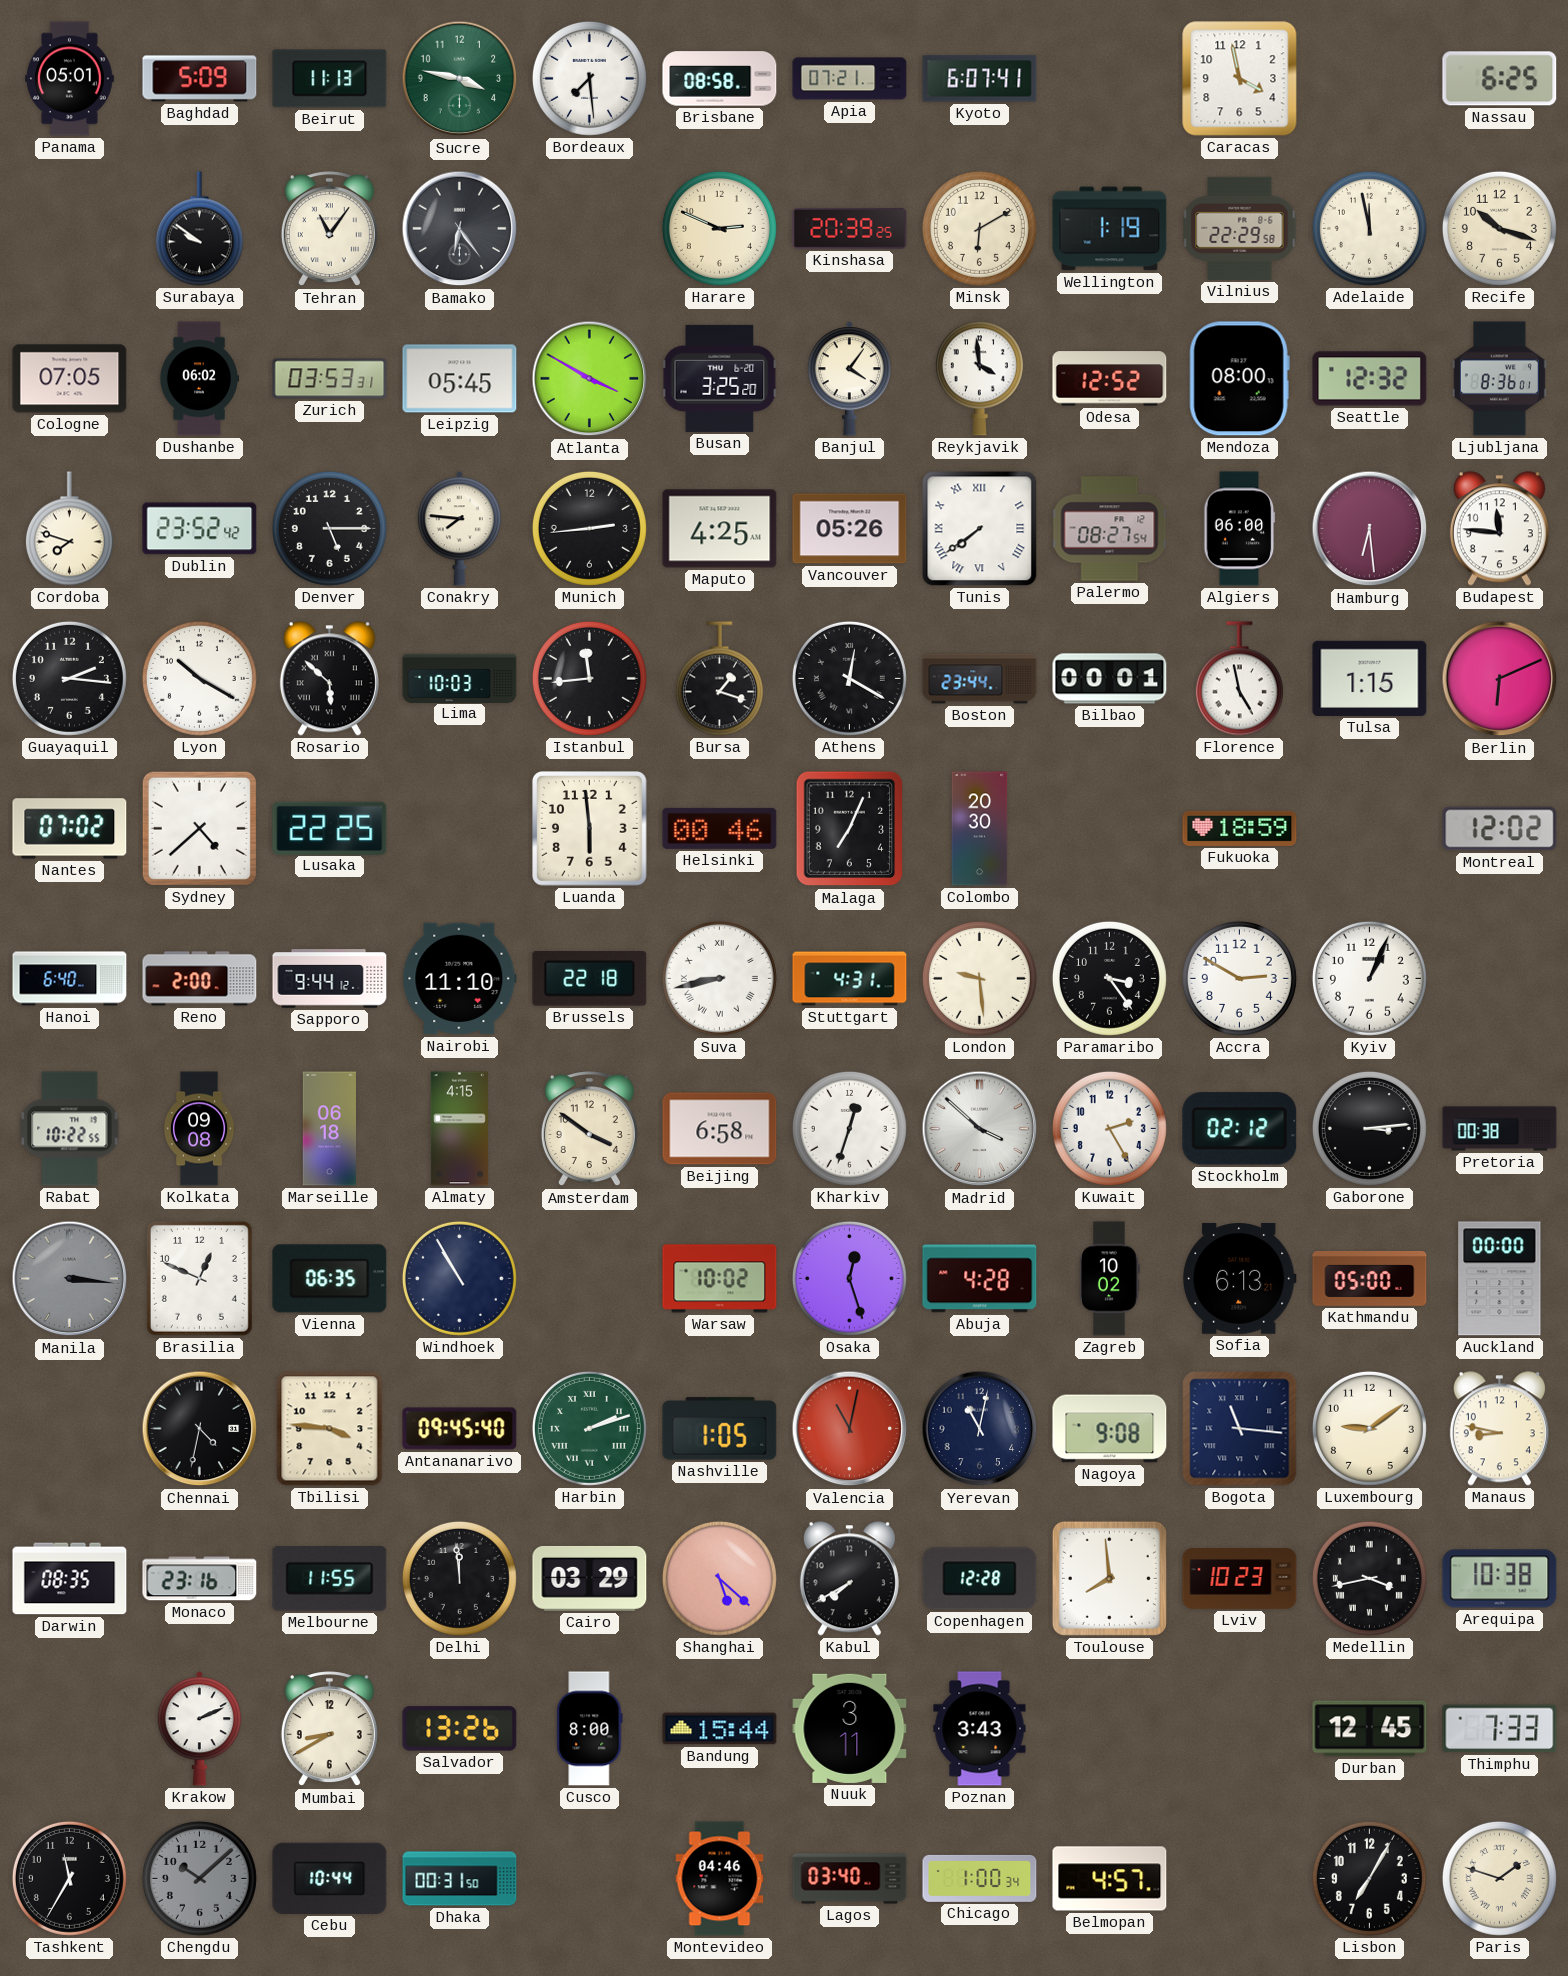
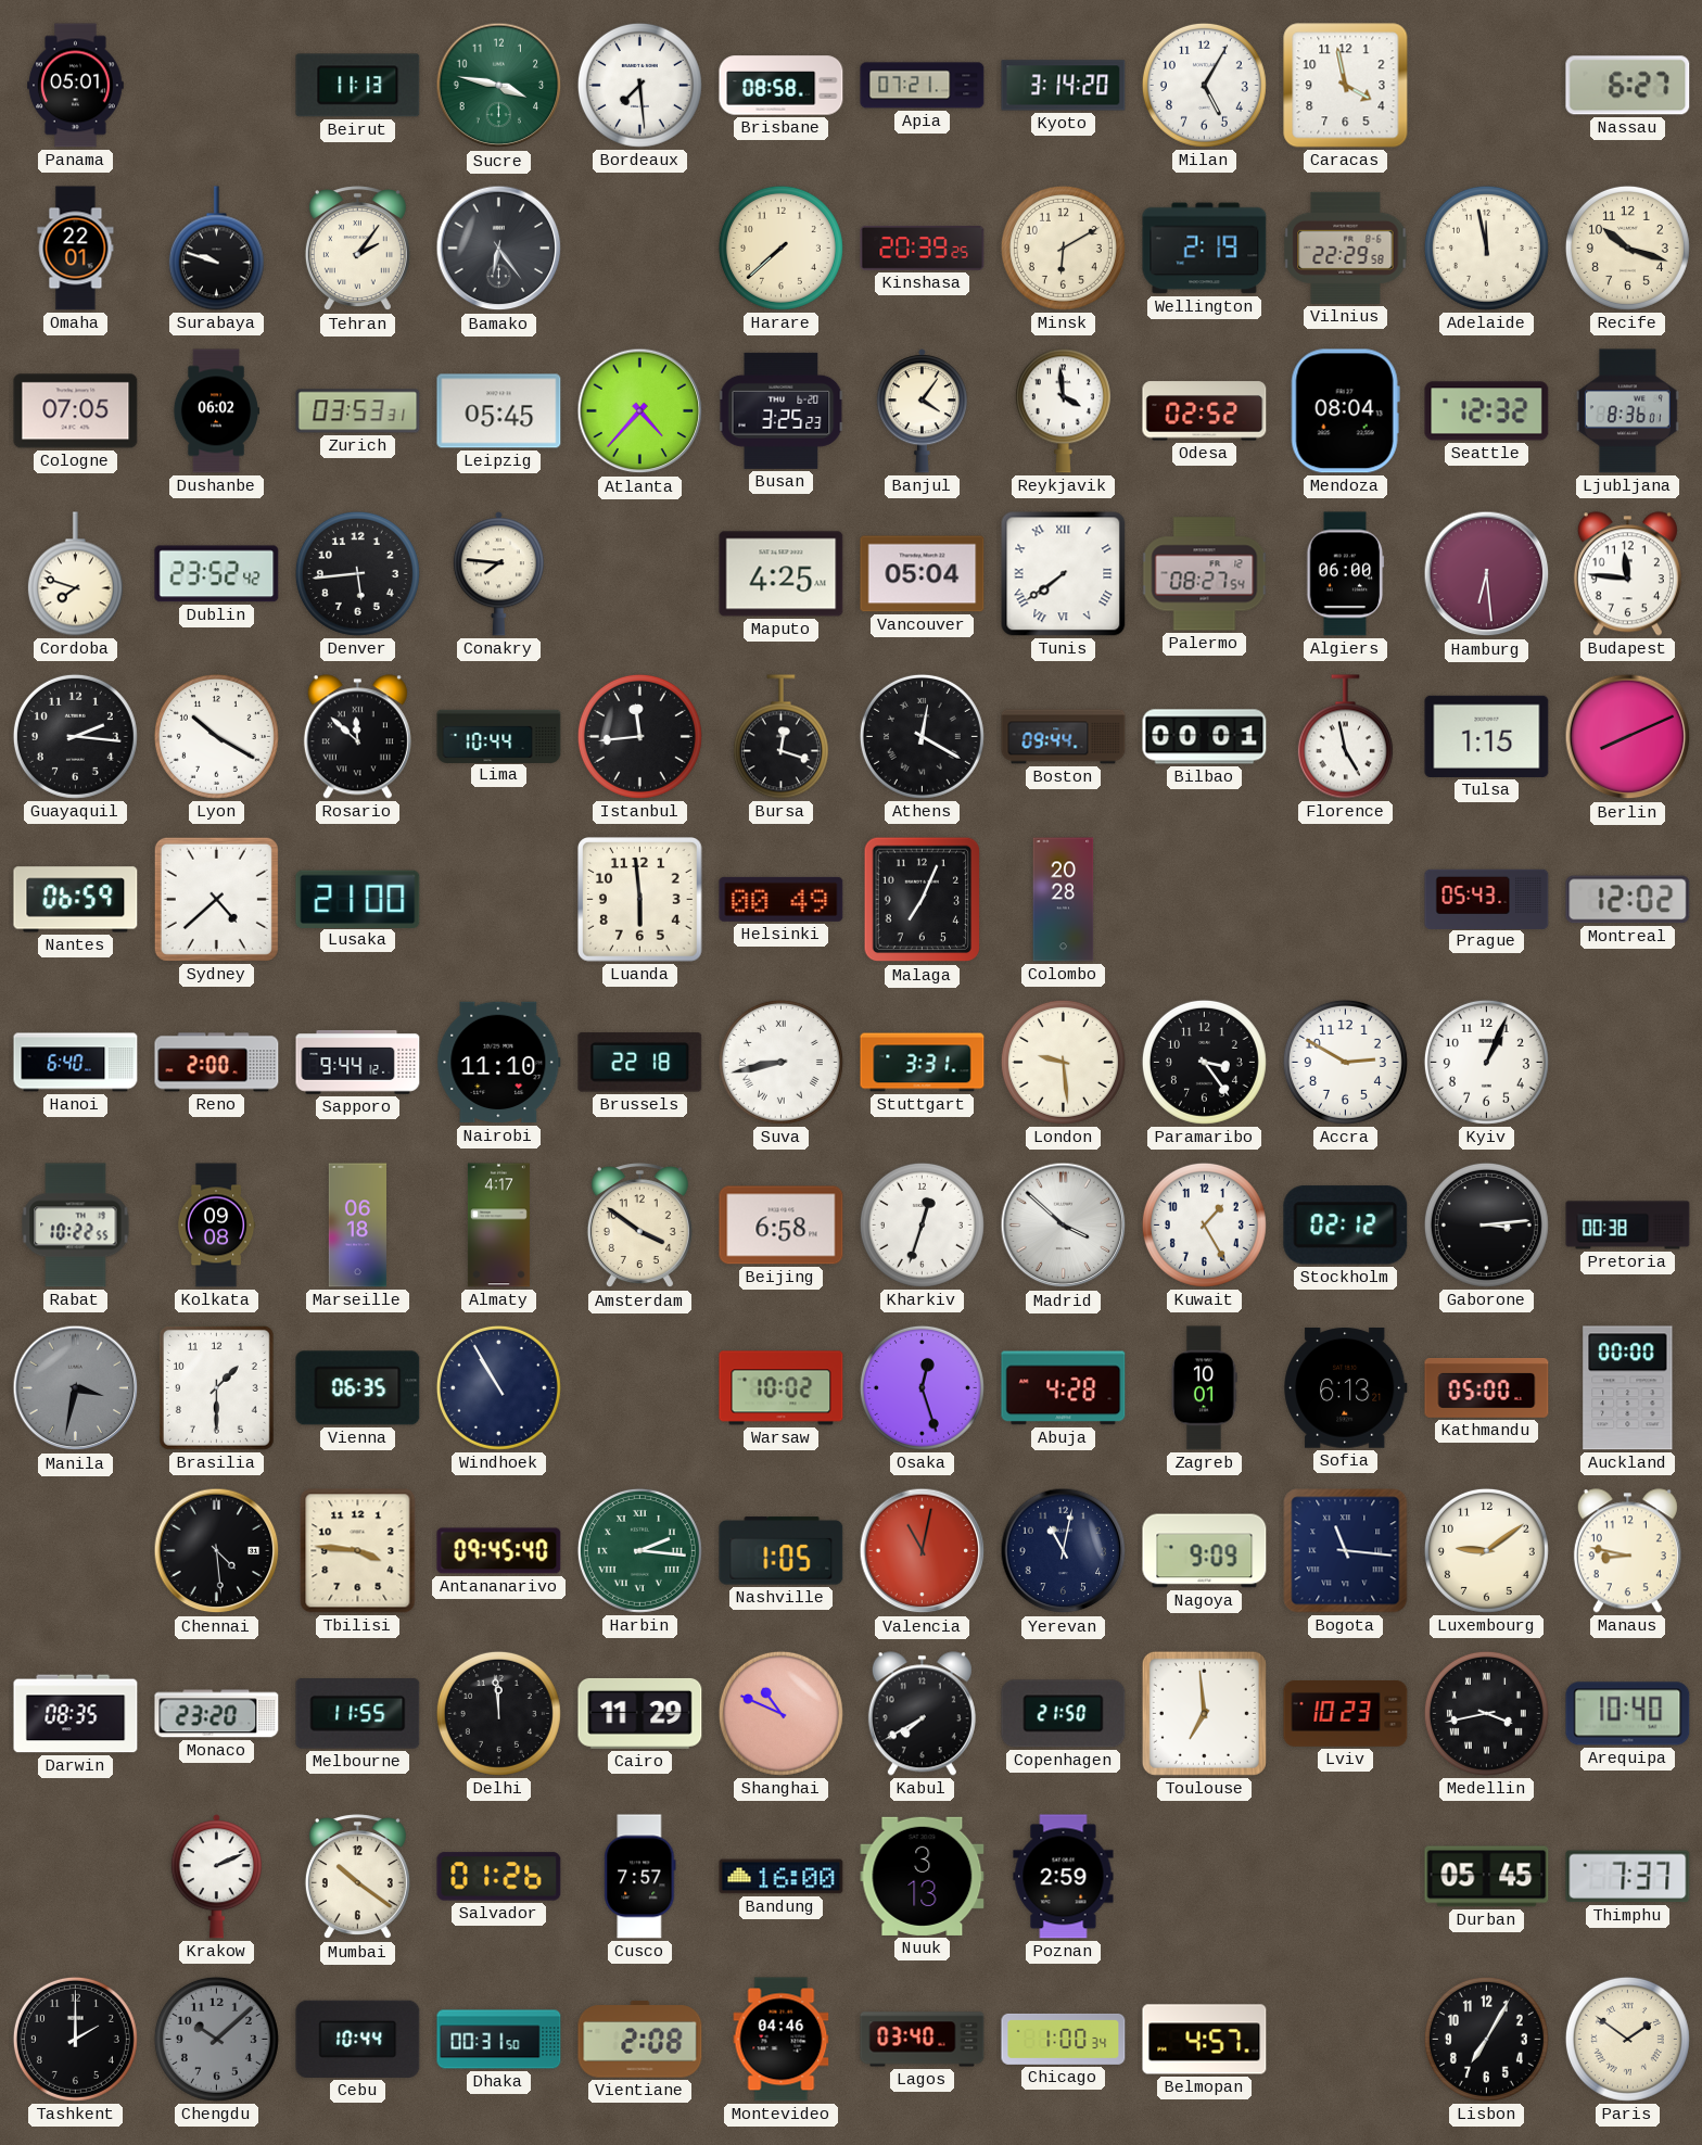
Baghdad: 5:09 -> none (200, 79)
Kyoto: 6:07 -> 3:14 (1064, 86)
Milan: none -> 5:05 (1204, 85)
Nassau: 6:25 -> 6:27 (1628, 86)
Omaha: none -> 22:01 (76, 249)
Surabaya: 9:51 -> 9:48 (216, 249)
Tehran: 11:06 -> 2:06 (357, 249)
Harare: 2:49 -> 7:38 (780, 247)
Wellington: 1:19 -> 2:19 (1205, 249)
Atlanta: 3:50 -> 4:37 (640, 411)
Busan: 3:25:20 -> 3:25:23 (782, 410)
Odesa: 12:52 -> 02:52 (1205, 411)
Mendoza: 08:00 -> 08:04 (1345, 411)
Denver: 5:15 -> 5:44 (357, 573)
Munich: 2:44 -> none (589, 528)
Vancouver: 05:26 -> 05:04 (923, 574)
Rosario: 5:52 -> 11:52 (357, 737)
Lima: 10:03 -> 10:44 (499, 736)
Bursa: 1:18 -> 12:18 (780, 737)
Boston: 23:44 -> 09:44 (1064, 737)
Berlin: 6:11 -> 8:11 (1628, 737)
Nantes: 07:02 -> 06:59 (76, 900)
Lusaka: 22:25 -> 21:00 (358, 899)
Helsinki: 00:46 -> 00:49 (782, 899)
Colombo: 20:30 -> 20:28 (1064, 900)
Fukuoka: 18:59 -> none (1240, 828)
Prague: none -> 05:43 (1487, 899)
Stuttgart: 4:31 -> 3:31 (923, 1063)
Almaty: 4:15 -> 4:17 (498, 1226)
Kuwait: 2:25 -> 1:25 (1204, 1224)
Manila: 3:16 -> 3:32 (76, 1388)
Brasilia: 12:49 -> 1:30 (216, 1387)
Zagreb: 10:02 -> 10:01 (1205, 1388)
Chennai: 4:32 -> 4:29 (217, 1551)
Harbin: 2:12 -> 2:16 (639, 1550)
Nagoya: 9:08 -> 9:09 (1205, 1551)
Monaco: 23:16 -> 23:20 (217, 1714)
Cairo: 03:29 -> 11:29 (640, 1713)
Shanghai: 5:22 -> 10:49 (780, 1713)
Copenhagen: 12:28 -> 21:50 (1064, 1714)
Toulouse: 7:59 -> 6:59 (1204, 1713)
Arequipa: 10:38 -> 10:40 (1628, 1714)
Mumbai: 8:40 -> 10:21 (357, 1877)
Salvador: 13:26 -> 01:26 (499, 1877)
Cusco: 8:00 -> 7:57 (640, 1877)
Bandung: 15:44 -> 16:00 (782, 1877)
Nuuk: 3:11 -> 3:13 (923, 1876)
Poznan: 3:43 -> 2:59 (1064, 1877)
Durban: 12:45 -> 05:45 (1487, 1877)
Thimphu: 7:33 -> 7:37 (1628, 1877)
Tashkent: 11:35 -> 2:00 (75, 2039)
Vientiane: none -> 2:08 (640, 2040)
Paris: 1:48 -> 1:51 (1627, 2039)
